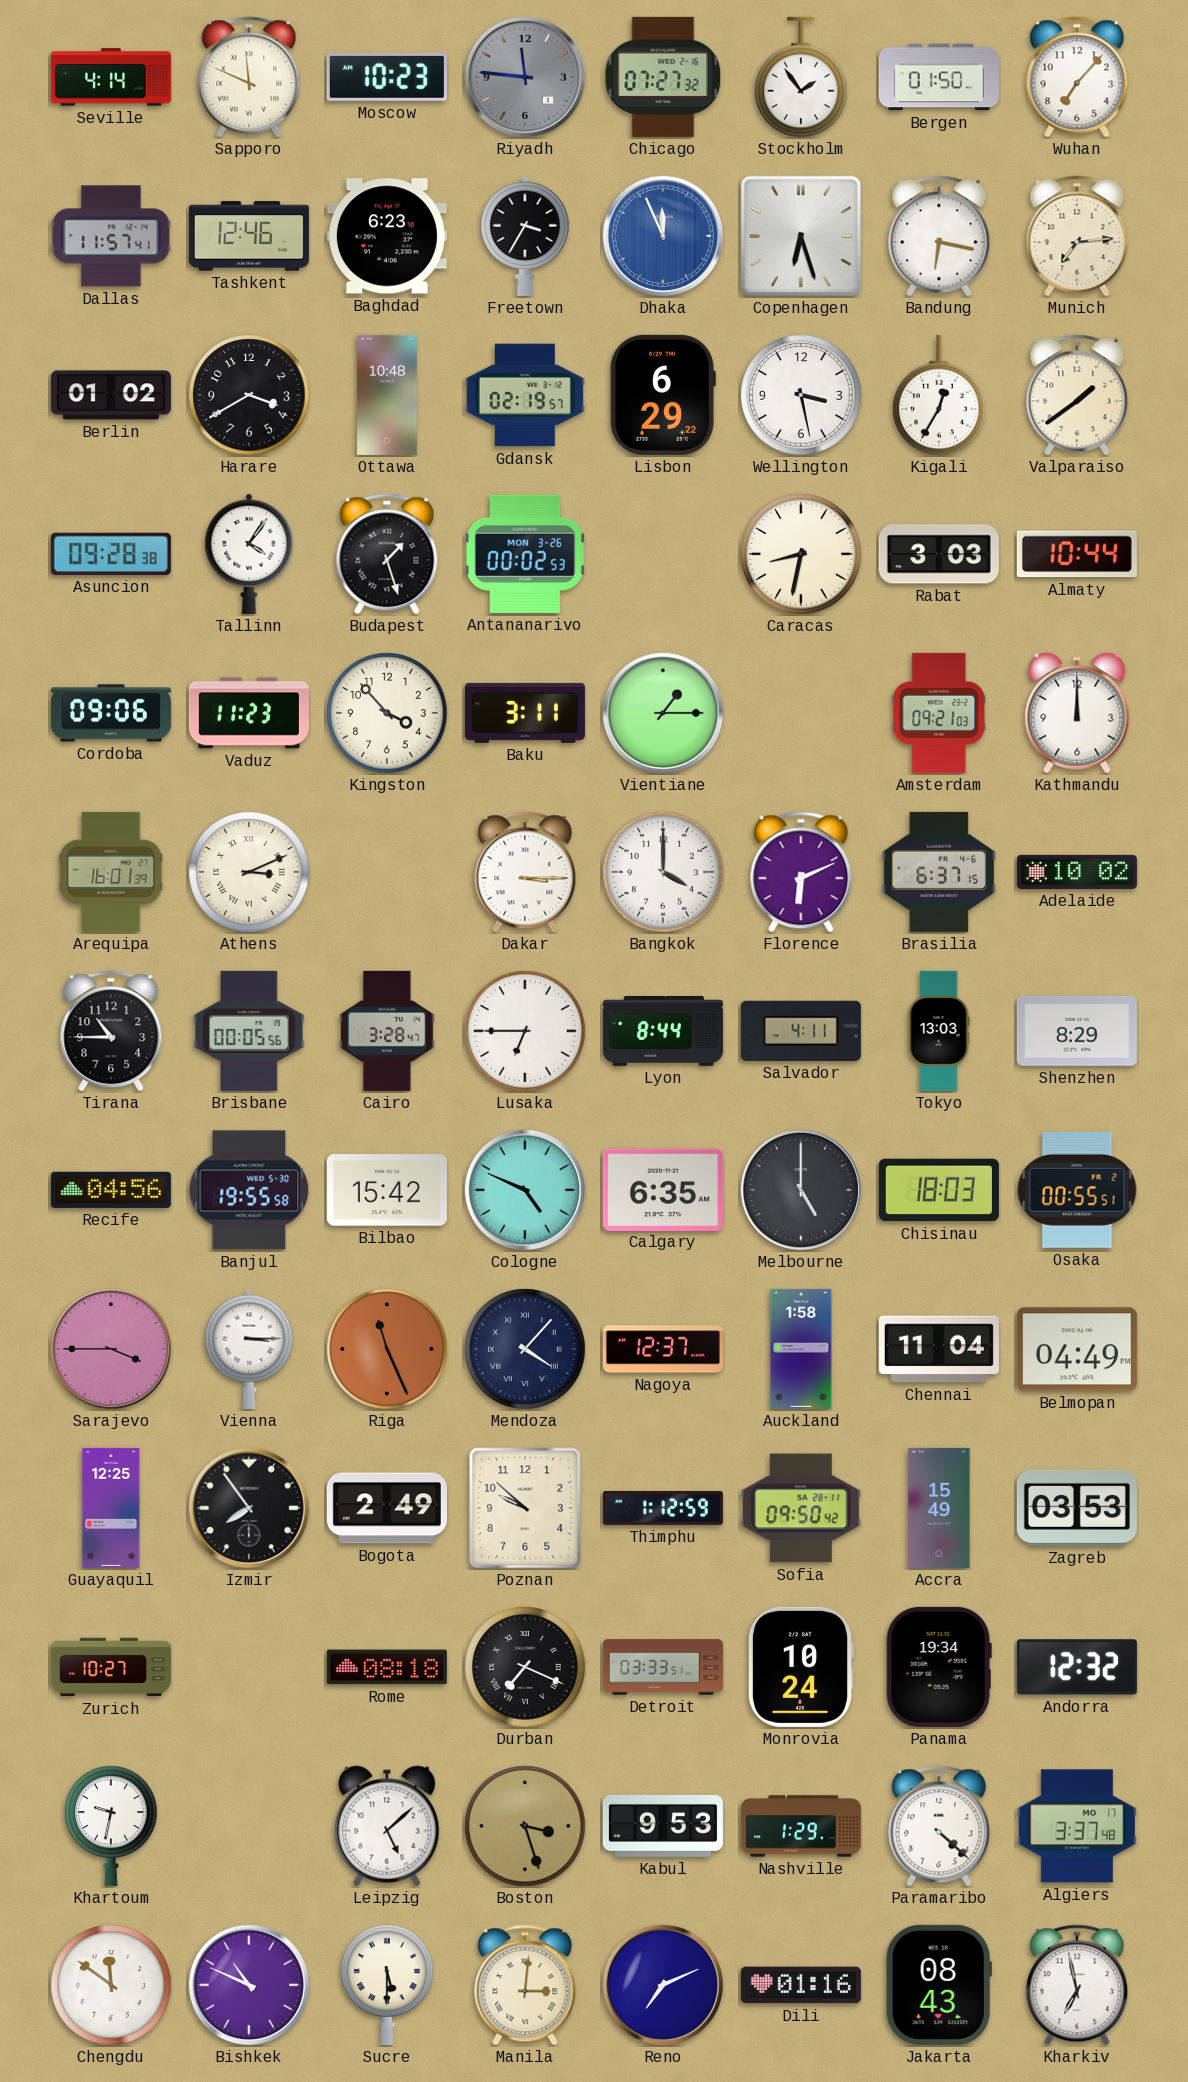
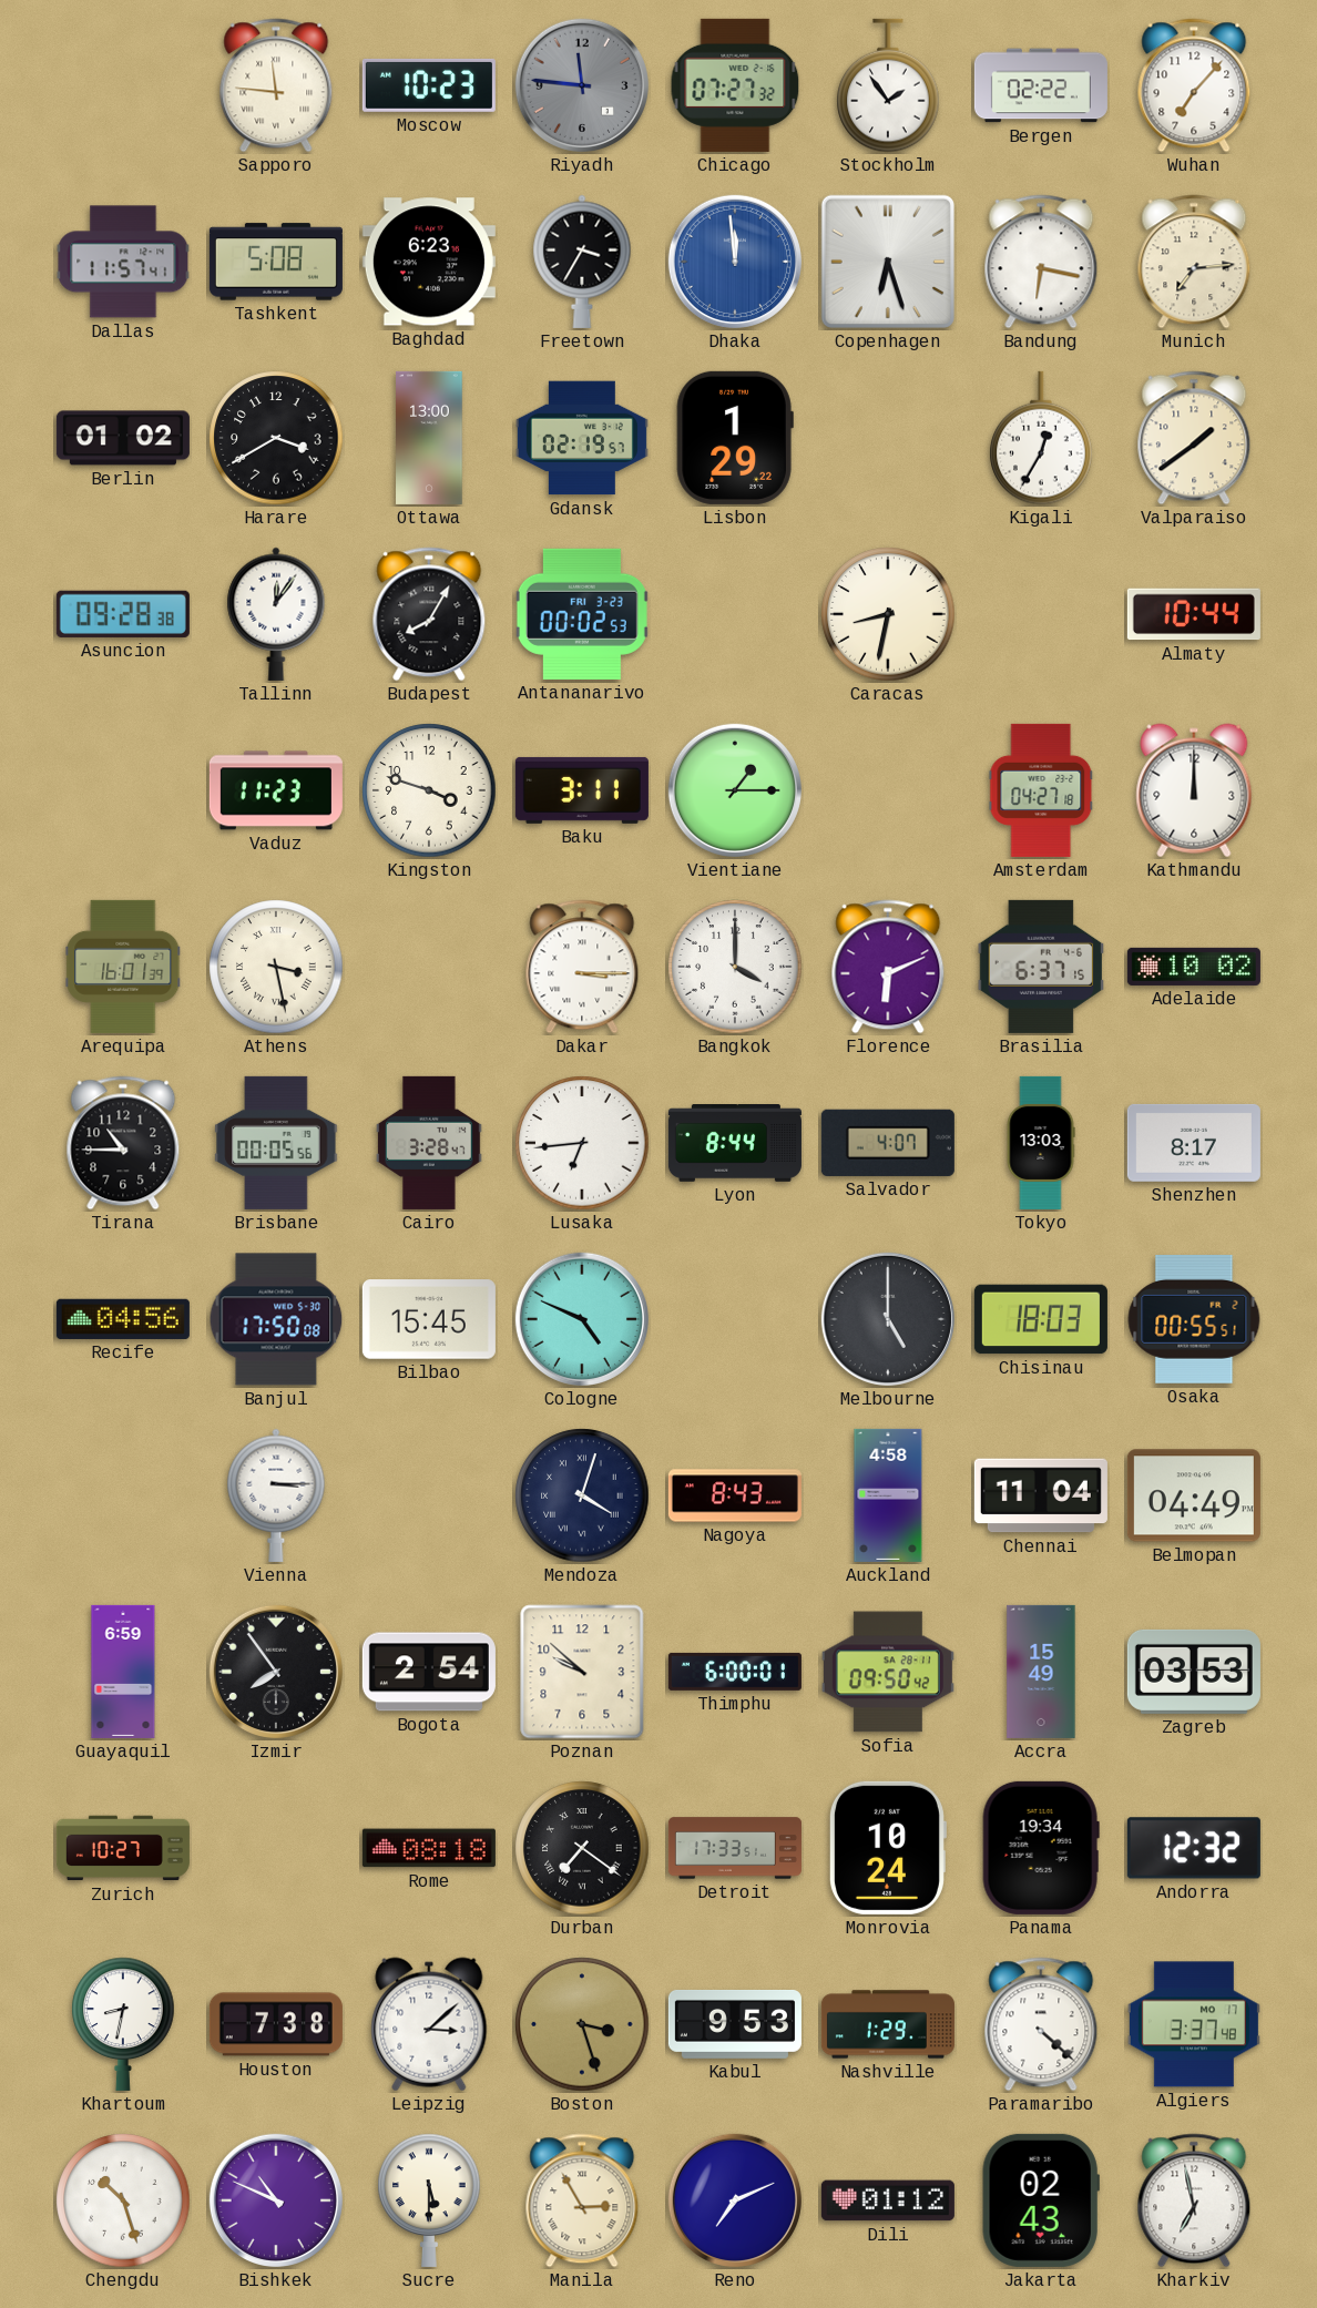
Seville: 4:14 -> none (111, 77)
Sapporo: 11:49 -> 11:46 (276, 85)
Bergen: 01:50 -> 02:22 (1041, 85)
Tashkent: 12:46 -> 5:08 (276, 262)
Dhaka: 11:56 -> 11:59 (735, 262)
Ottawa: 10:48 -> 13:00 (429, 438)
Lisbon: 6:29 -> 1:29 (735, 438)
Wellington: 3:28 -> none (801, 395)
Tallinn: 4:06 -> 12:06 (276, 614)
Budapest: 1:27 -> 8:05 (429, 614)
Antananarivo date: MON 3-26 -> FRI 3-23 (582, 614)
Rabat: 3:03 -> none (939, 554)
Cordoba: 09:06 -> none (111, 713)
Kingston: 3:53 -> 3:48 (429, 790)
Amsterdam: 09:21 -> 04:27 (1041, 790)
Athens: 3:11 -> 3:28 (276, 967)
Lusaka: 6:45 -> 6:44 (582, 1143)
Salvador: 4:11 -> 4:07 (888, 1143)
Shenzhen: 8:29 -> 8:17 (1194, 1143)
Banjul: 19:55 -> 17:50 (276, 1319)
Bilbao: 15:42 -> 15:45 (429, 1319)
Calgary: 6:35 -> none (663, 1189)
Sarajevo: 3:45 -> none (111, 1349)
Riga: 11:26 -> none (387, 1349)
Mendoza: 4:07 -> 4:03 (582, 1495)
Nagoya: 12:37 -> 8:43 (735, 1495)
Auckland: 1:58 -> 4:58 (888, 1495)
Guayaquil: 12:25 -> 6:59 (123, 1672)
Bogota: 2:49 -> 2:54 (429, 1672)
Thimphu: 1:12 -> 6:00 (735, 1672)
Durban: 7:19 -> 7:21 (582, 1848)
Detroit: 03:33 -> 17:33 (735, 1848)
Khartoum: 9:32 -> 8:32 (123, 2024)
Houston: none -> 7:38 (276, 2024)
Leipzig: 5:08 -> 3:08 (429, 2024)
Chengdu: 11:51 -> 10:27 (123, 2200)
Manila: 3:01 -> 2:55 (582, 2200)
Dili: 01:16 -> 01:12 (888, 2200)
Jakarta: 08:43 -> 02:43 (1041, 2200)
